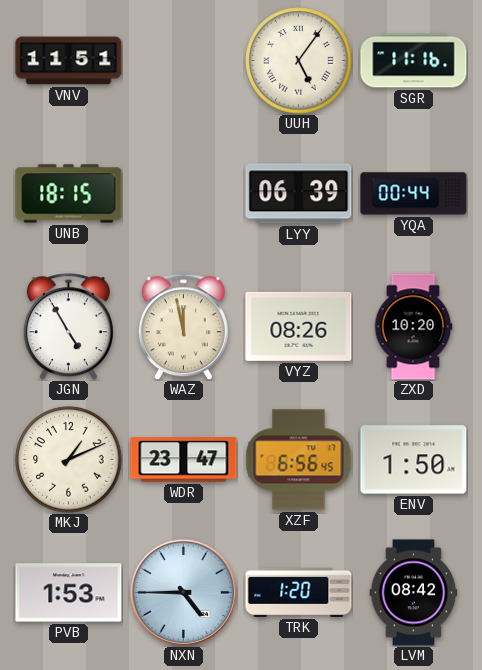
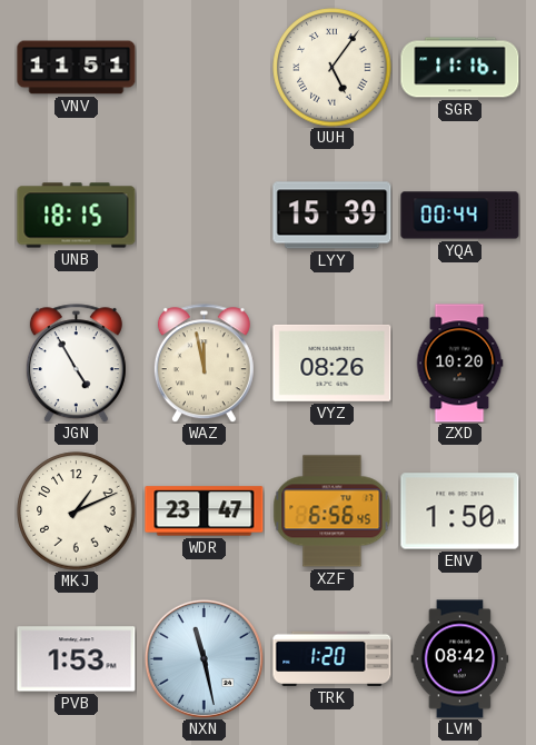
LYY: 06:39 -> 15:39 (332, 216)
NXN: 4:45 -> 11:28 (204, 658)
